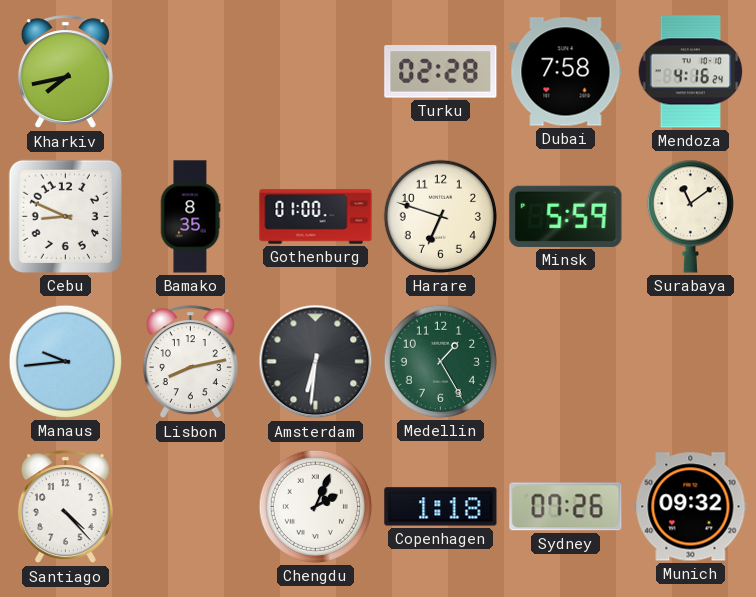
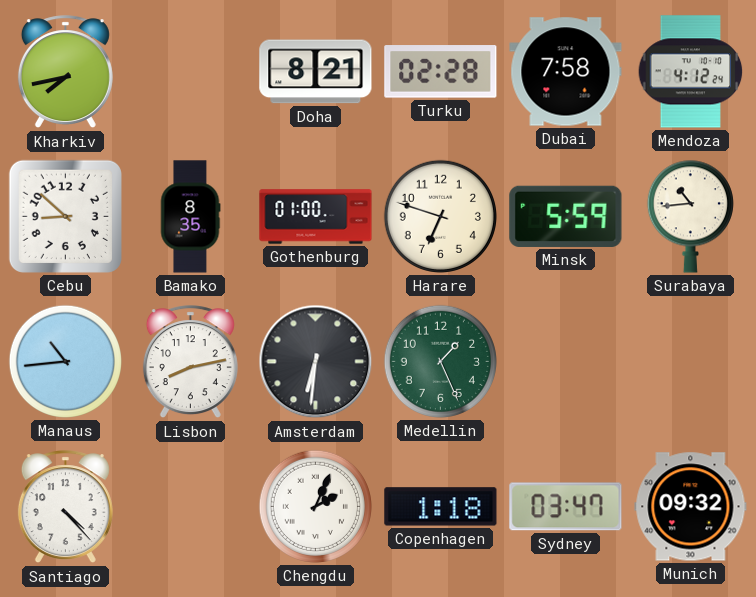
Doha: none -> 8:21 (316, 72)
Mendoza: 4:16 -> 4:12 (691, 72)
Cebu: 8:49 -> 8:52 (65, 216)
Surabaya: 11:09 -> 10:44 (690, 216)
Manaus: 9:44 -> 10:44 (65, 361)
Medellin: 1:25 -> 1:26 (440, 361)
Sydney: 07:26 -> 03:47 (566, 507)
